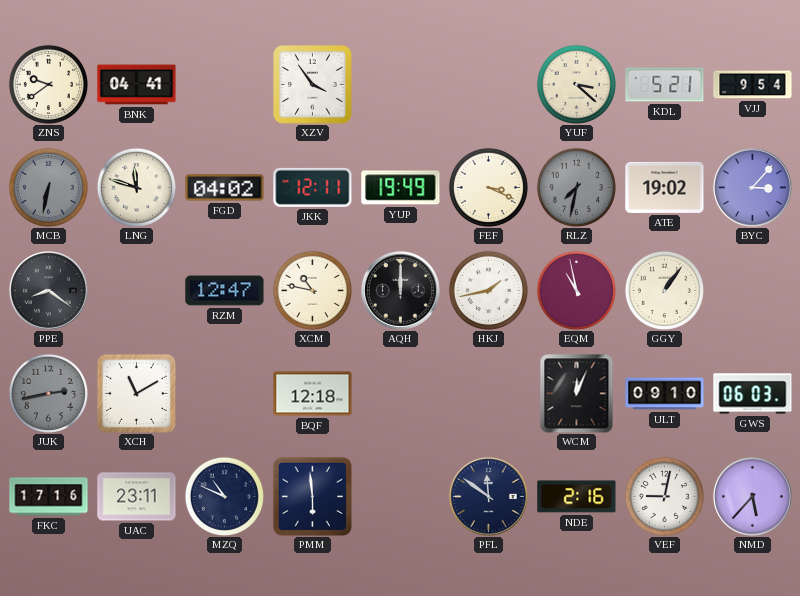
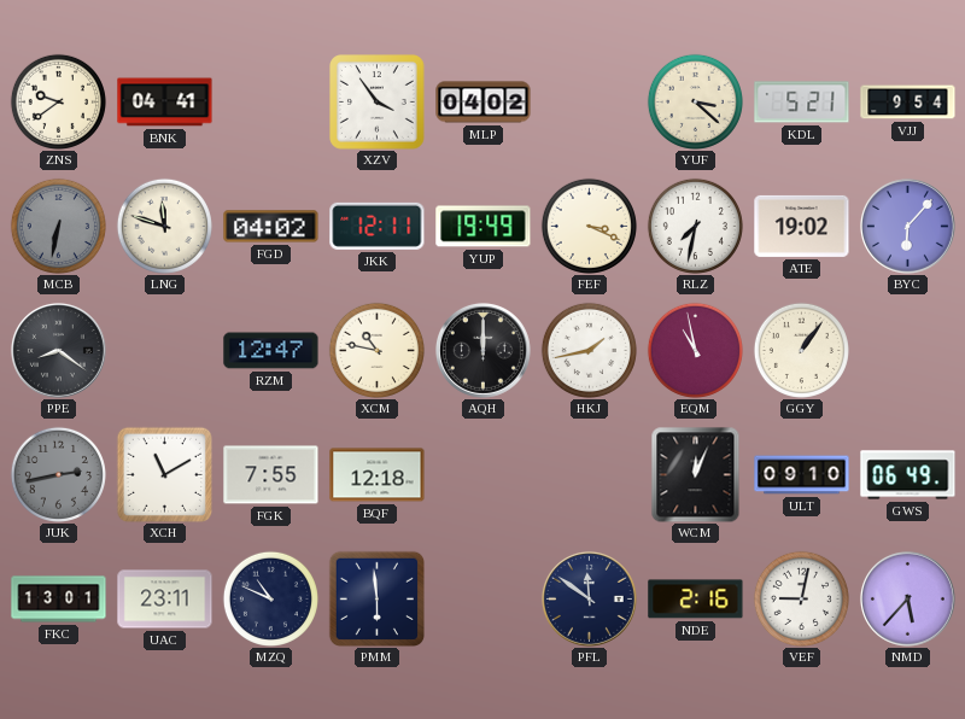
MLP: none -> 04:02 (484, 103)
RLZ dial: grey -> white (695, 226)
BYC: 3:07 -> 6:07 (907, 226)
FGK: none -> 7:55 (271, 475)
GWS: 06:03 -> 06:49 (908, 475)
FKC: 17:16 -> 13:01 (59, 600)
